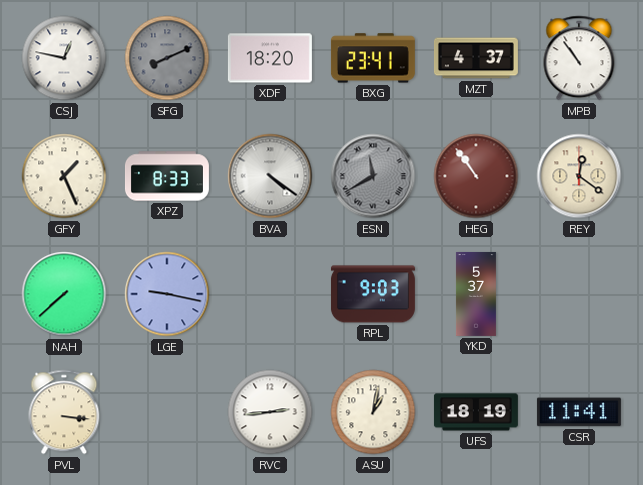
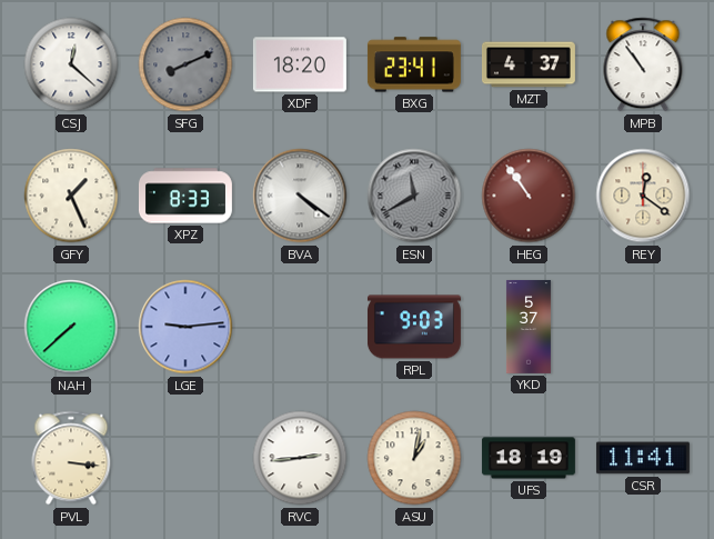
CSJ: 12:47 -> 12:22 (71, 64)
LGE: 9:17 -> 9:14 (185, 327)
